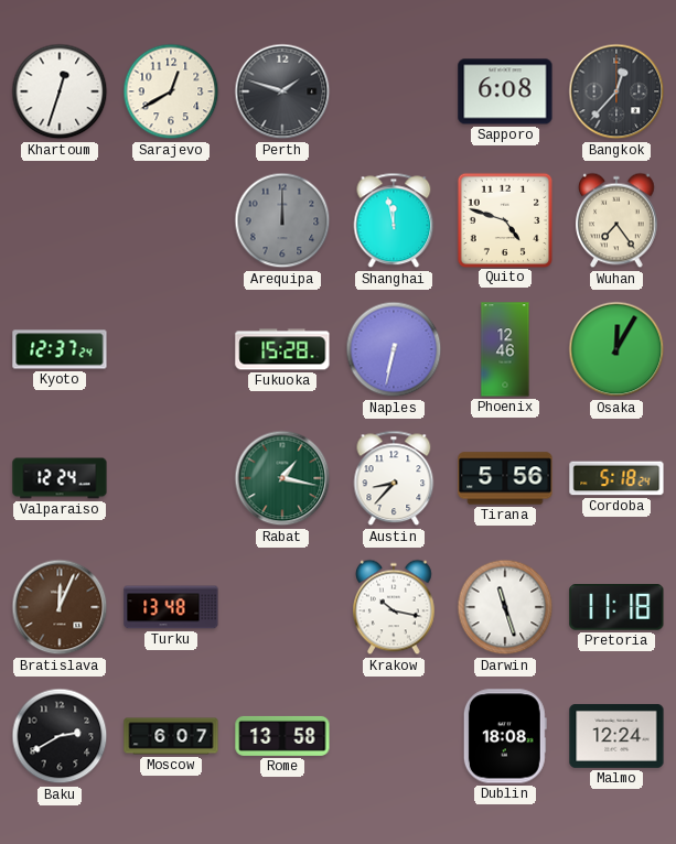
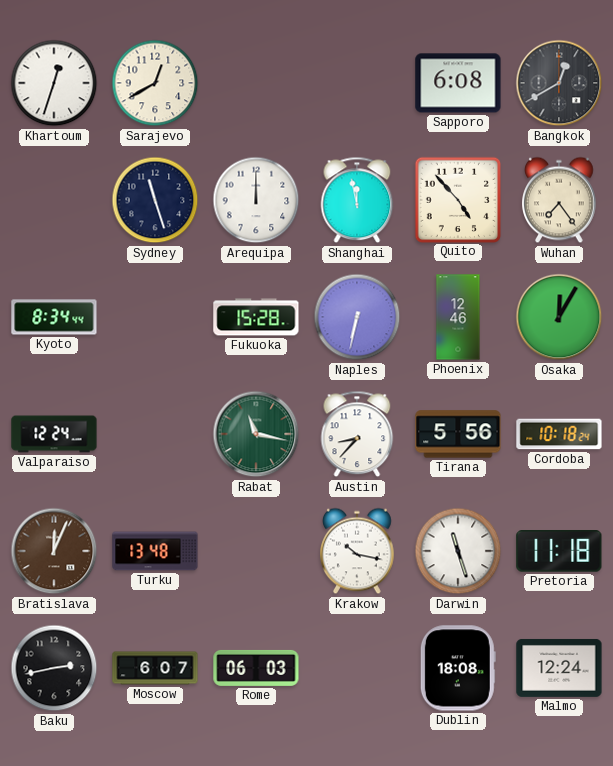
Perth: 1:48 -> none (282, 91)
Bangkok: 12:37 -> 12:40 (559, 83)
Sydney: none -> 11:27 (155, 200)
Arequipa dial: grey -> white (256, 200)
Quito: 4:48 -> 4:53 (457, 199)
Kyoto: 12:37 -> 8:34 (54, 317)
Rabat: 1:17 -> 11:17 (256, 434)
Cordoba: 5:18 -> 10:18 (559, 434)
Baku: 2:40 -> 2:43 (54, 668)
Rome: 13:58 -> 06:03 (256, 668)
